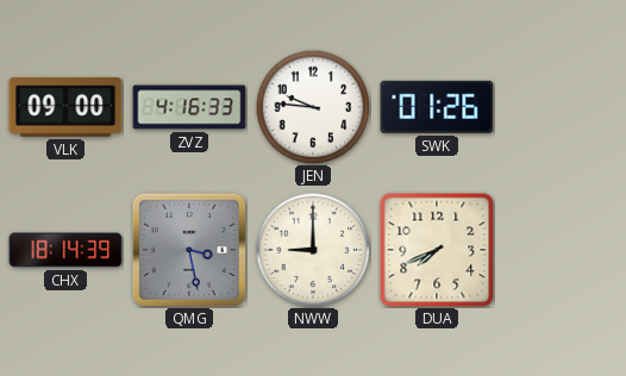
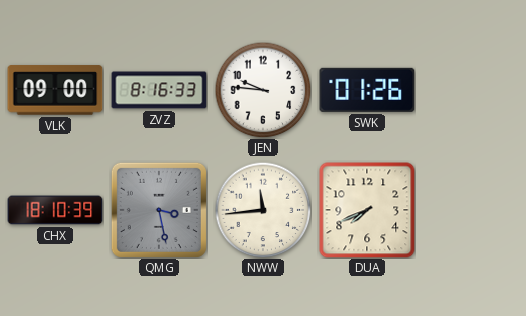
ZVZ: 4:16 -> 8:16 (159, 90)
CHX: 18:14 -> 18:10 (55, 210)
NWW: 9:00 -> 11:44 (263, 210)
